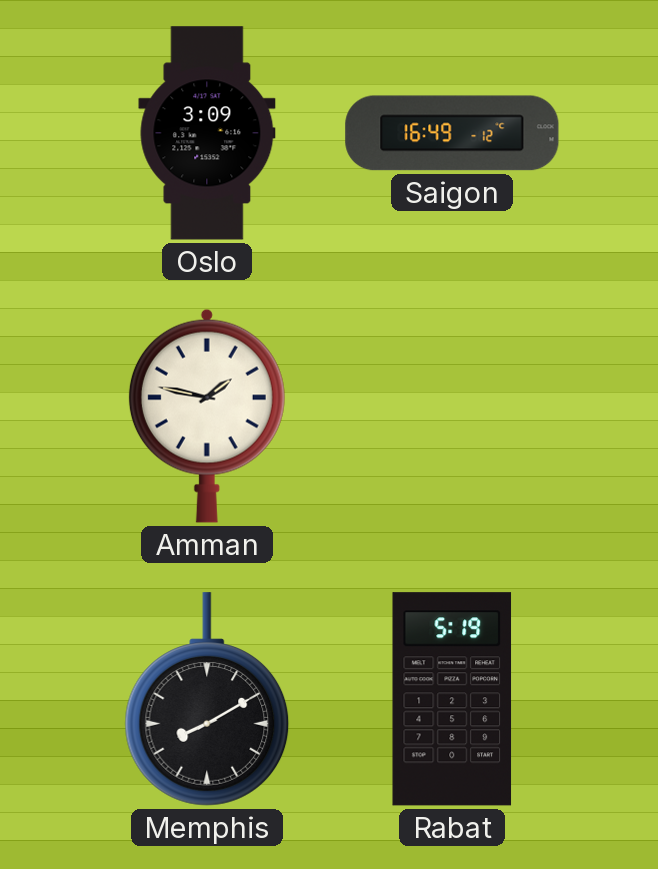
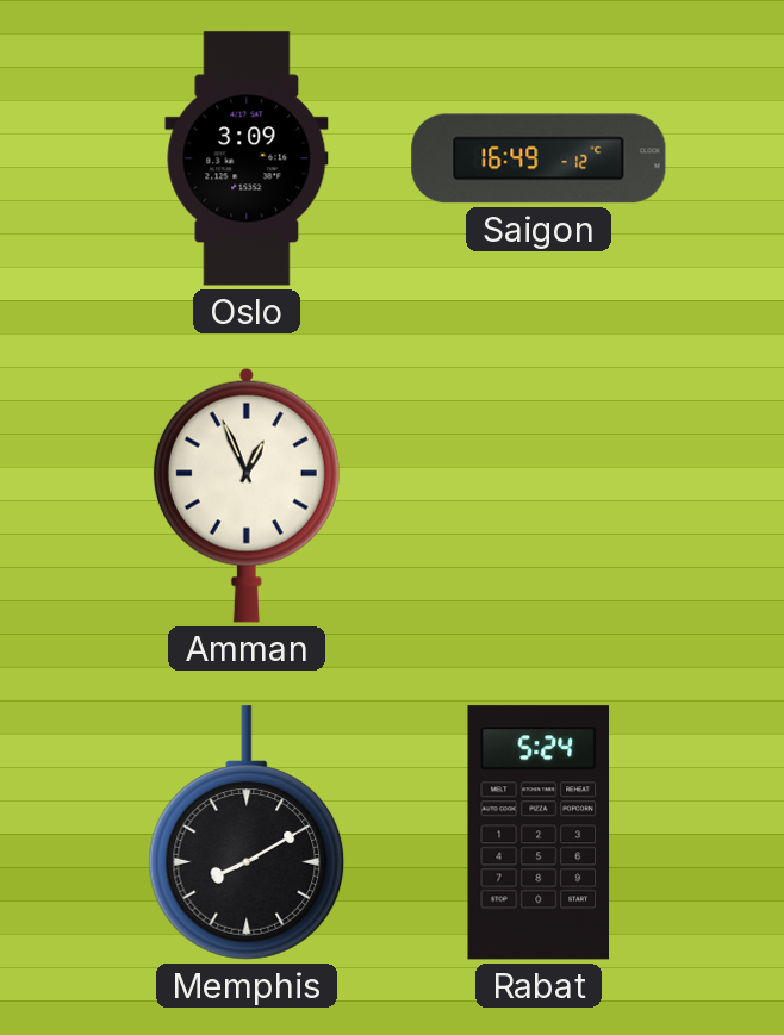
Amman: 1:47 -> 12:56 (247, 495)
Rabat: 5:19 -> 5:24 (539, 833)
